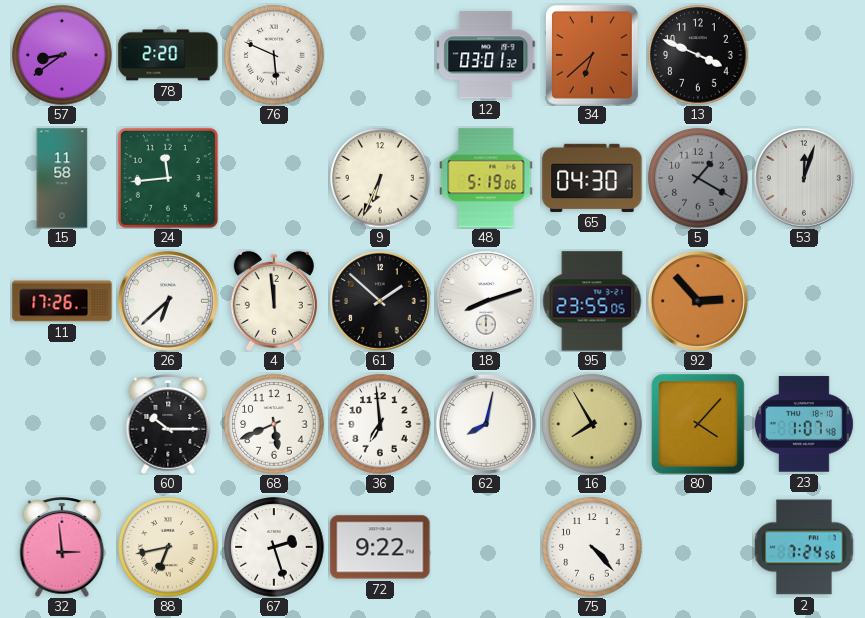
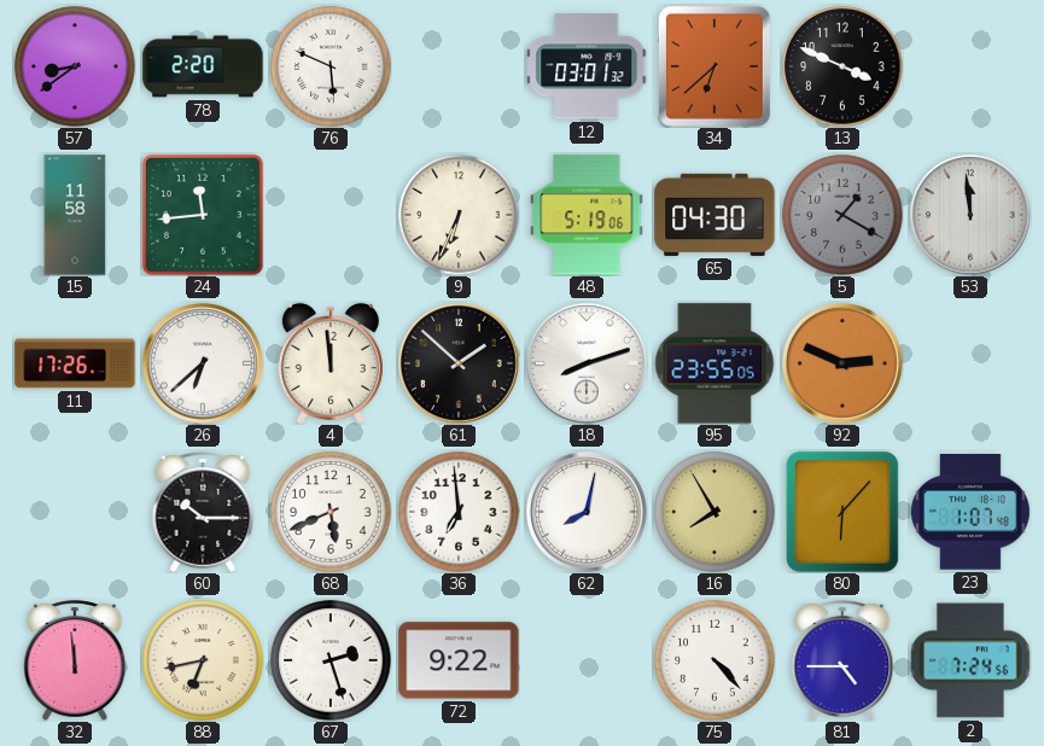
53: 12:03 -> 11:59 (970, 215)
92: 2:53 -> 2:49 (842, 363)
80: 4:07 -> 6:07 (842, 512)
32: 2:59 -> 11:59 (75, 660)
81: none -> 4:45 (842, 660)
